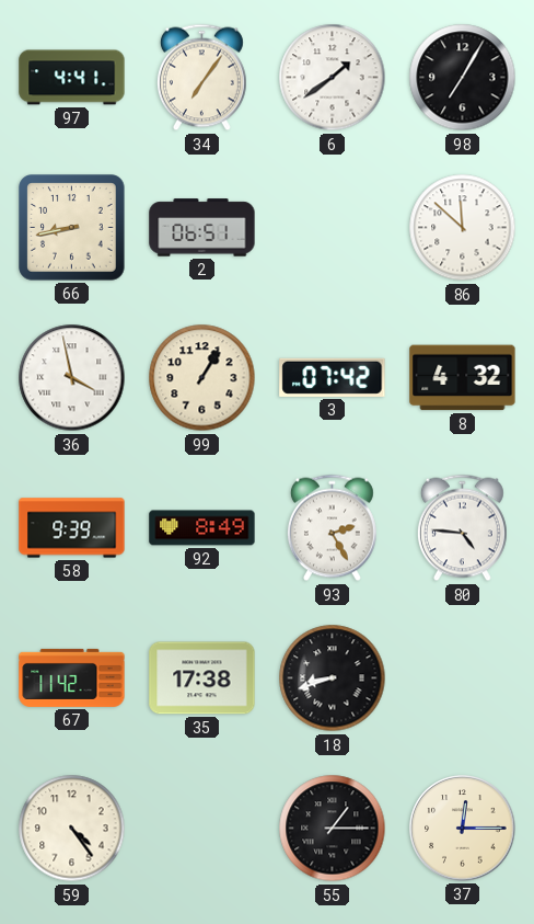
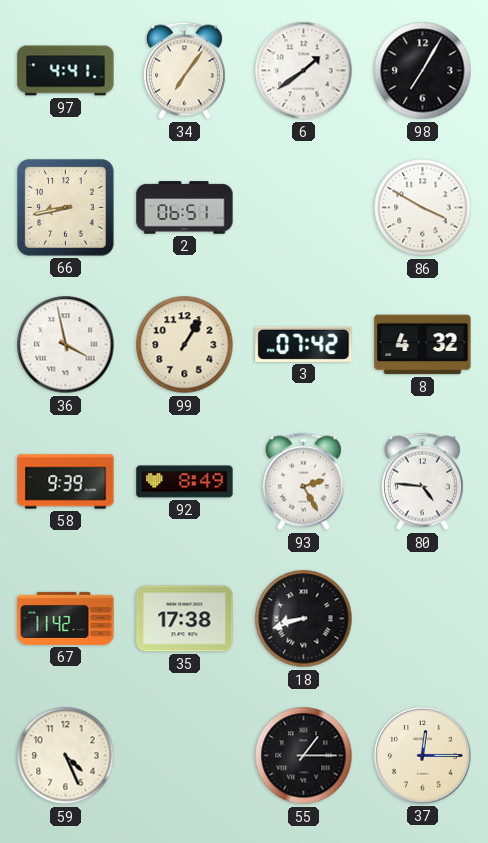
86: 11:52 -> 3:50 (423, 208)
59: 4:24 -> 4:26 (66, 756)
